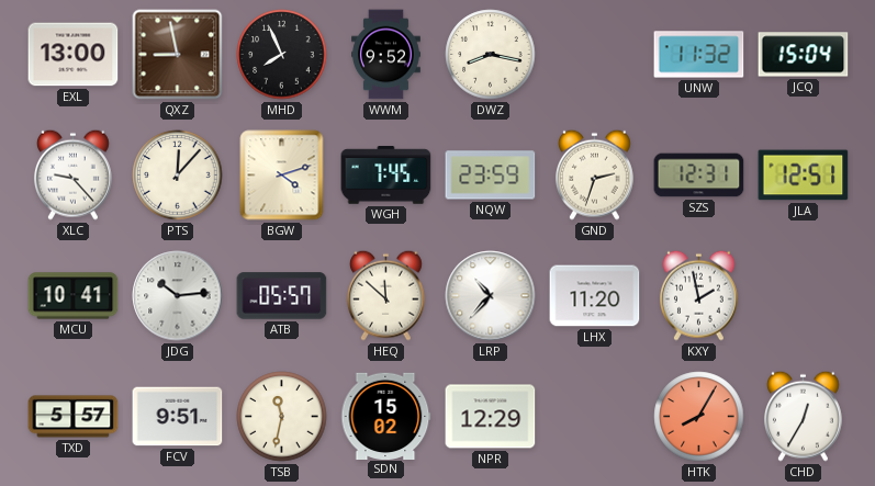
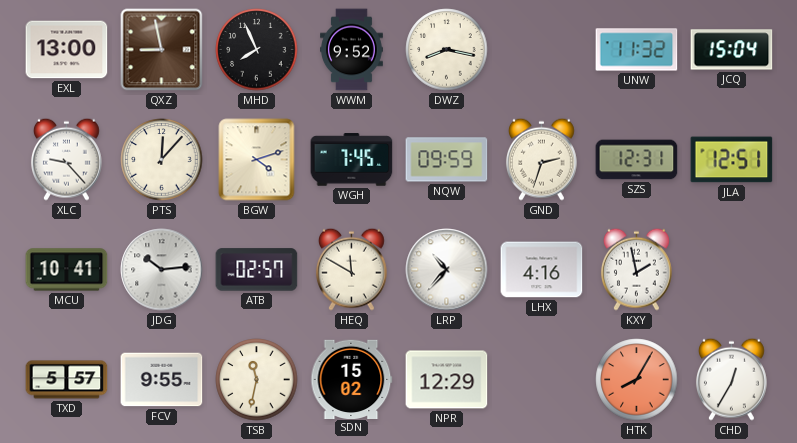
NQW: 23:59 -> 09:59 (447, 160)
ATB: 05:57 -> 02:57 (257, 270)
HEQ: 11:52 -> 11:50 (351, 269)
LHX: 11:20 -> 4:16 (542, 270)
FCV: 9:51 -> 9:55 (162, 380)
